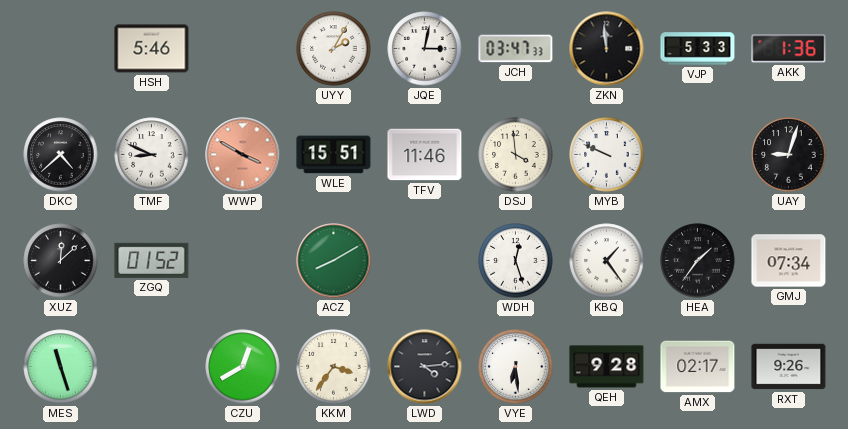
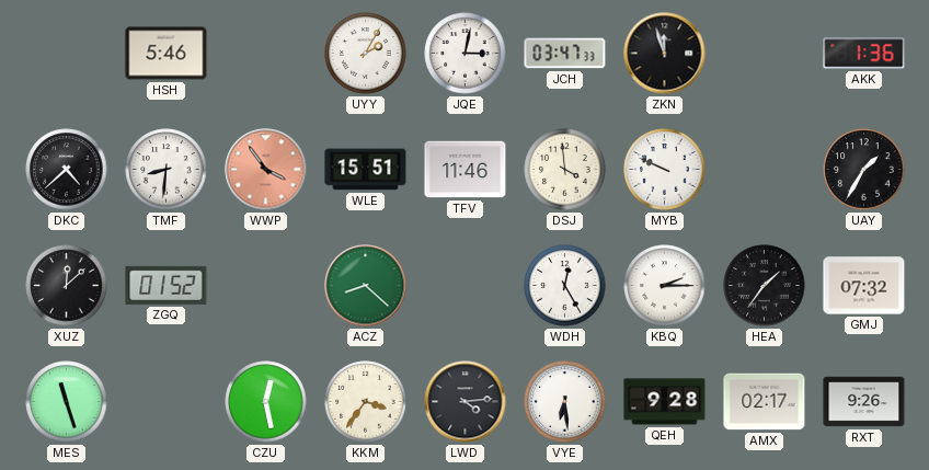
ZKN: 11:59 -> 11:57 (665, 54)
VJP: 5:33 -> none (698, 49)
TMF: 8:49 -> 8:31 (167, 170)
WWP: 3:50 -> 3:54 (266, 170)
UAY: 9:03 -> 1:35 (864, 170)
ACZ: 8:10 -> 8:22 (366, 286)
WDH: 12:27 -> 12:25 (565, 286)
KBQ: 1:24 -> 2:15 (665, 286)
GMJ: 07:34 -> 07:32 (864, 286)
CZU: 12:40 -> 12:28 (266, 402)
